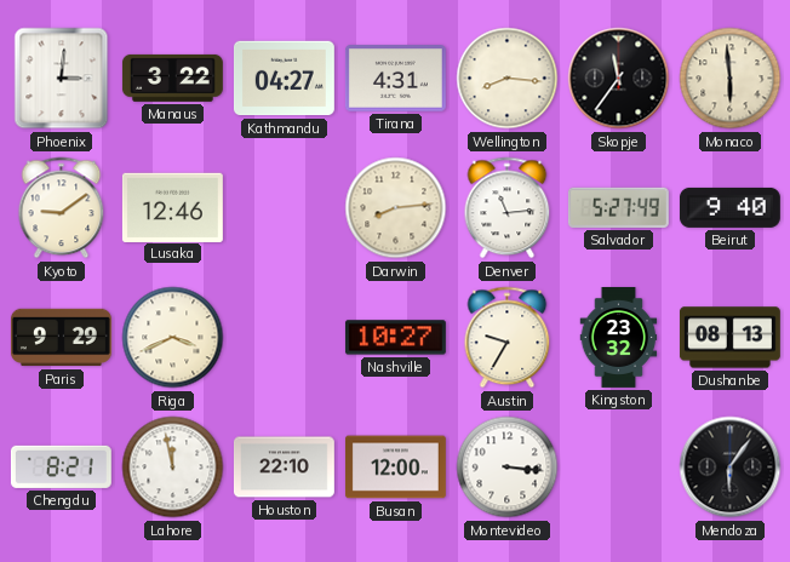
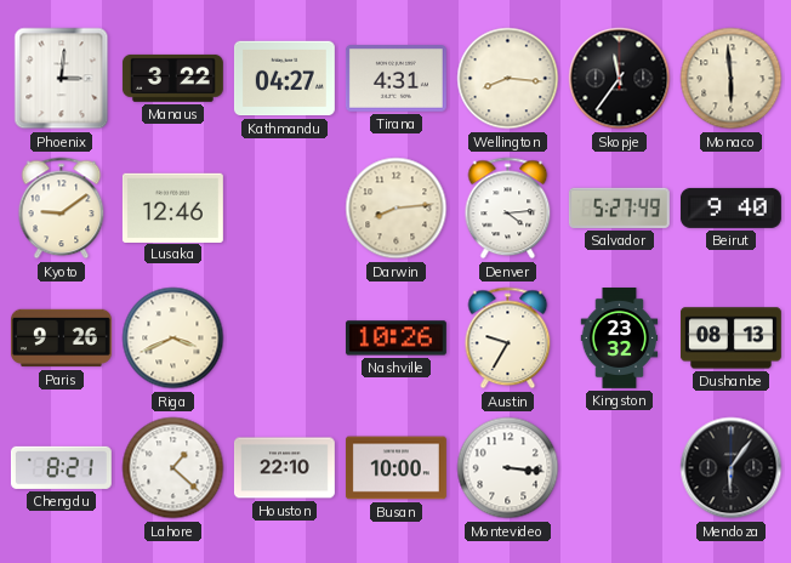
Denver: 11:14 -> 4:14 (508, 209)
Paris: 9:29 -> 9:26 (61, 339)
Nashville: 10:27 -> 10:26 (395, 339)
Lahore: 11:58 -> 1:22 (173, 468)
Busan: 12:00 -> 10:00 (395, 468)
